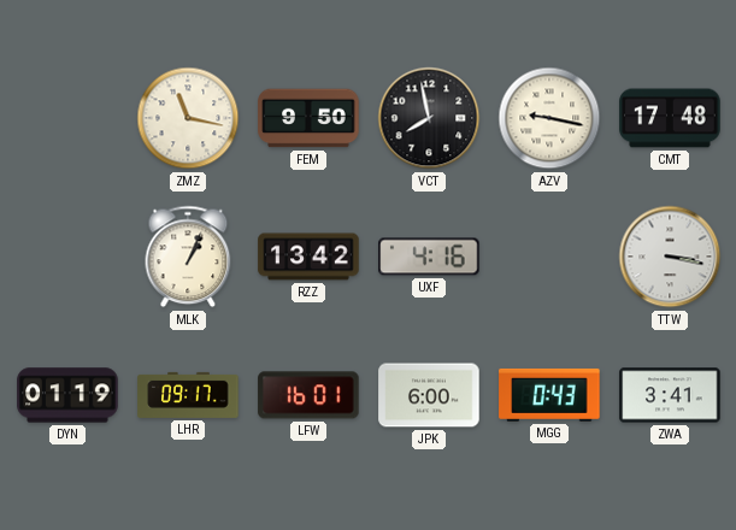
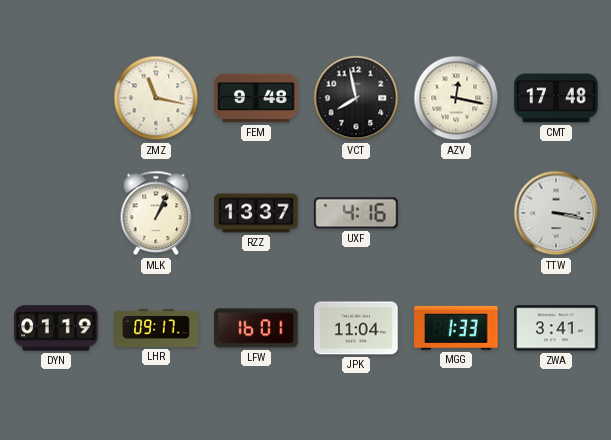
FEM: 9:50 -> 9:48 (256, 98)
AZV: 9:17 -> 12:17 (456, 98)
RZZ: 13:42 -> 13:37 (256, 213)
JPK: 6:00 -> 11:04 (356, 328)
MGG: 0:43 -> 1:33 (456, 328)
